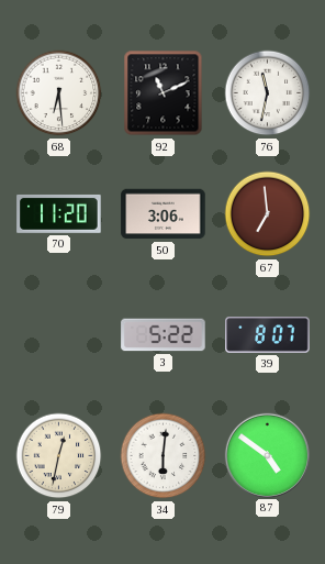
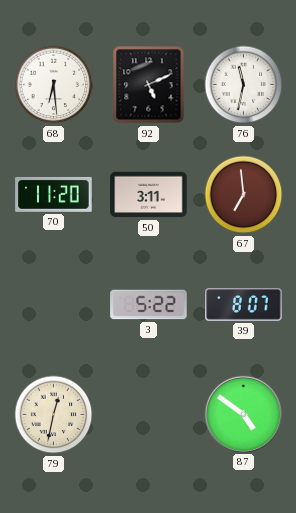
92: 11:11 -> 5:11 (149, 85)
50: 3:06 -> 3:11 (149, 195)
34: 6:01 -> none (164, 456)
